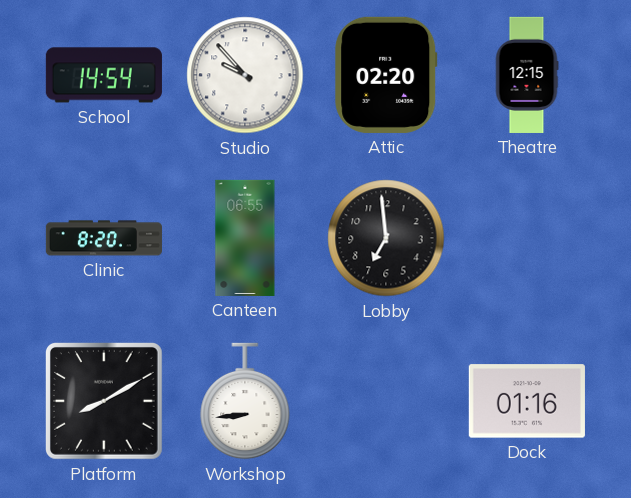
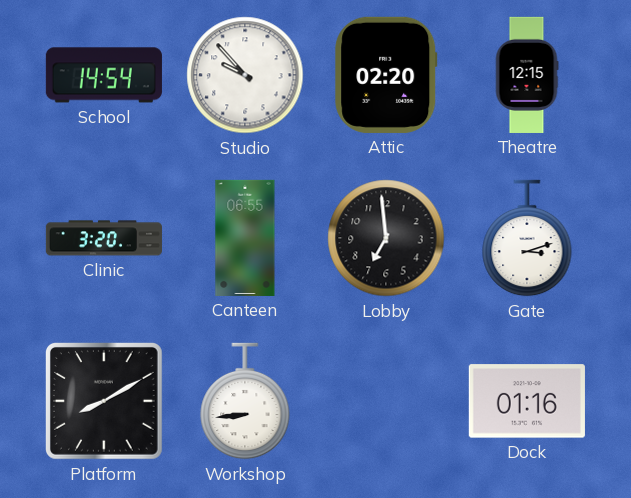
Clinic: 8:20 -> 3:20 (104, 238)
Gate: none -> 3:12 (527, 238)
